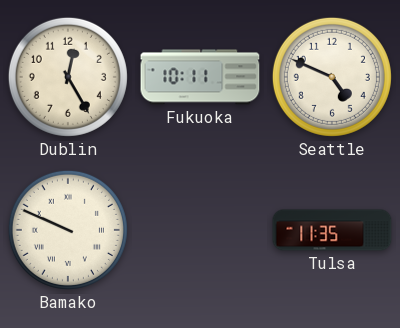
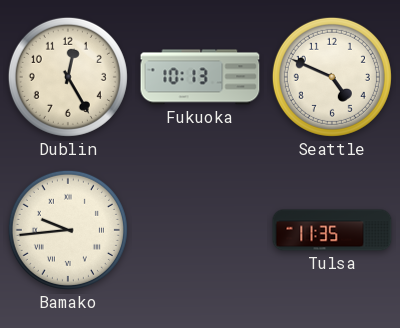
Fukuoka: 10:11 -> 10:13 (200, 77)
Bamako: 9:49 -> 9:44 (68, 230)
